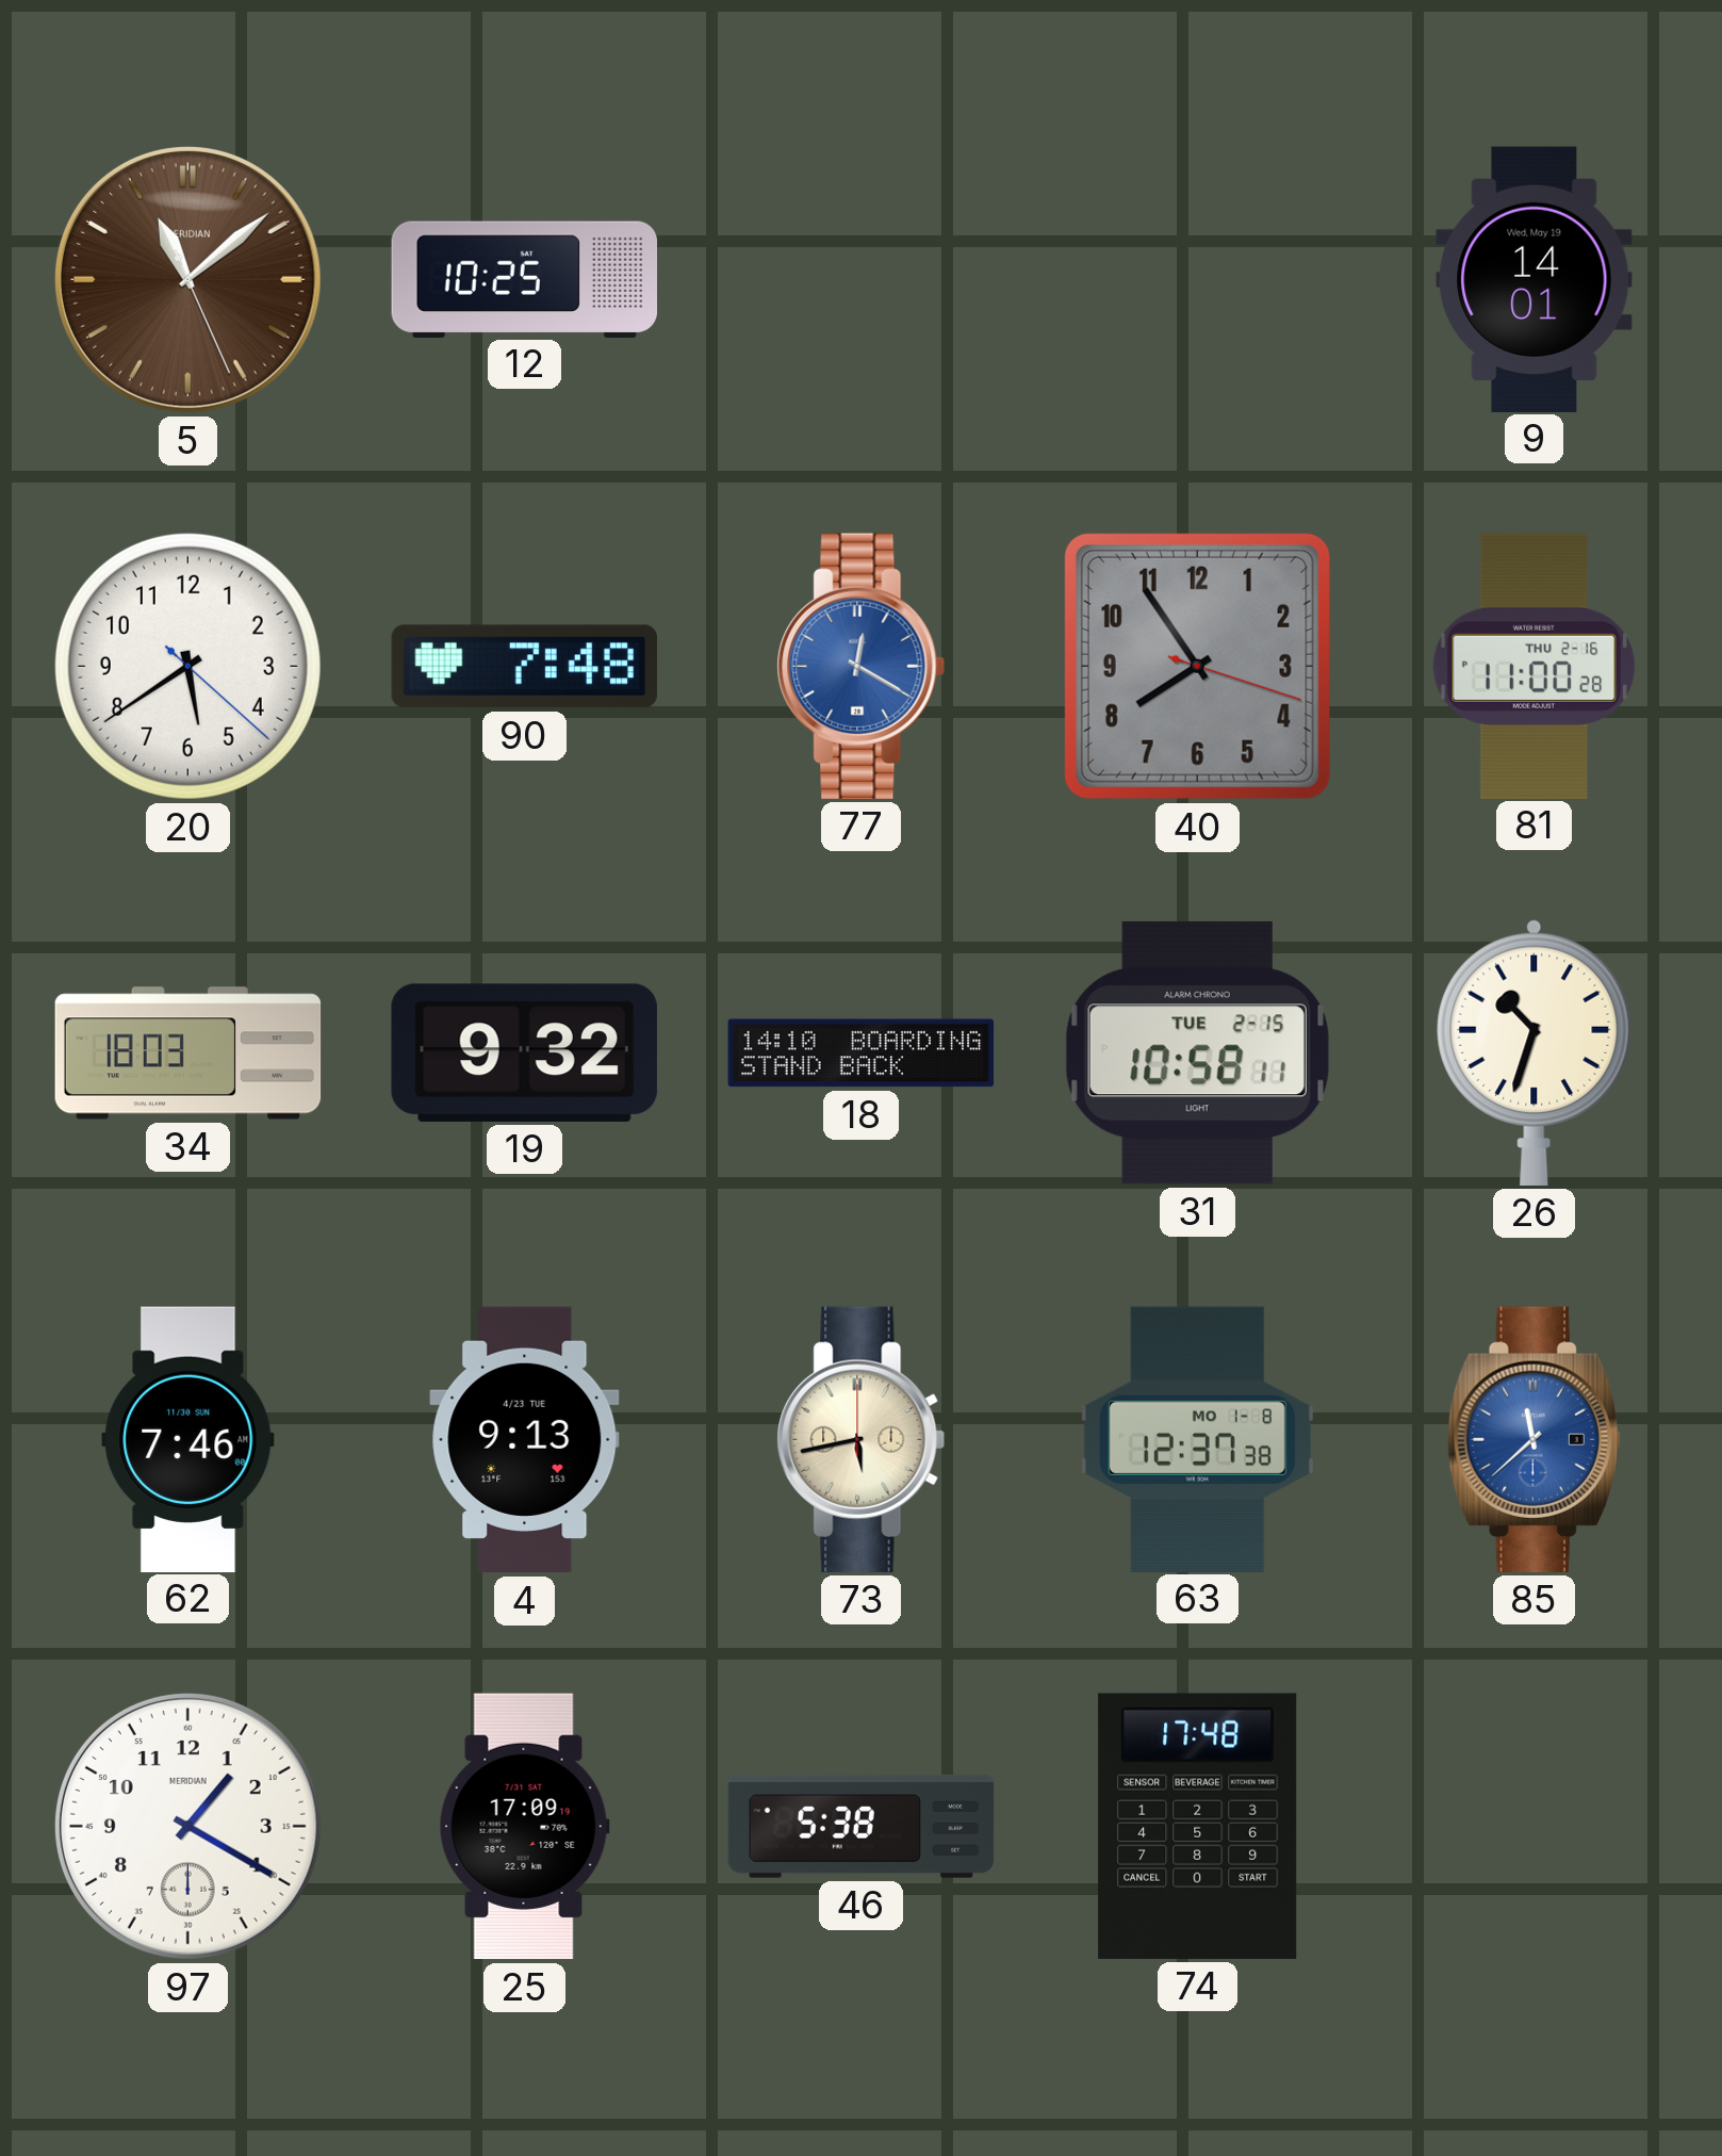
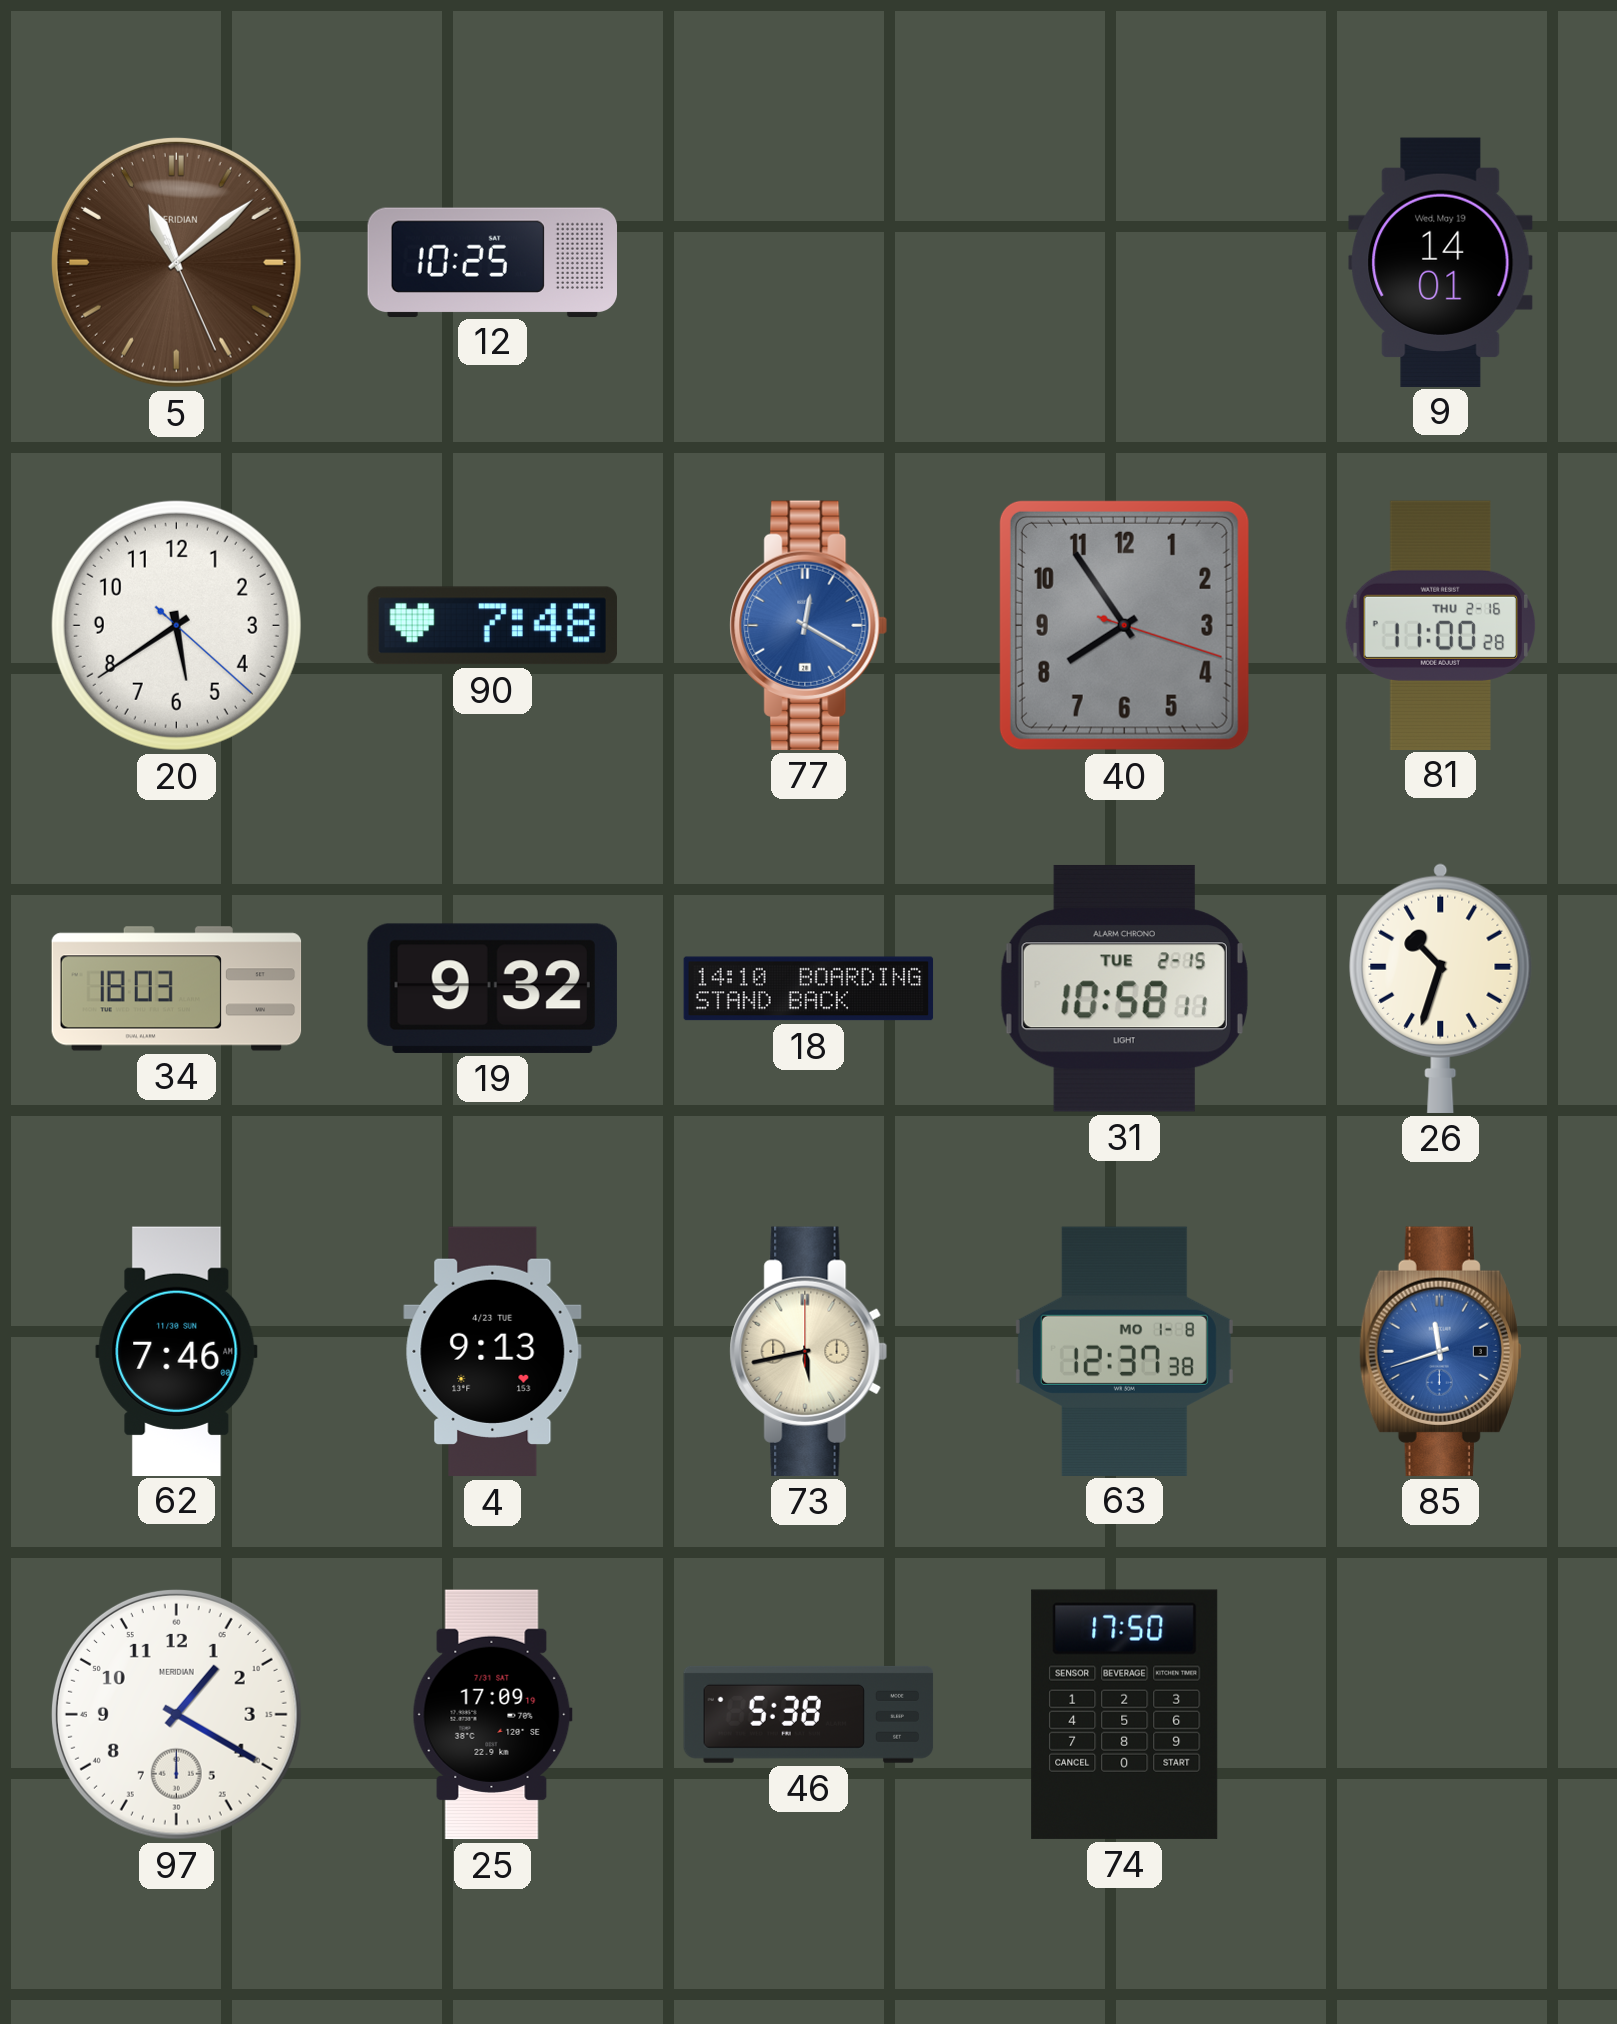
85: 11:38 -> 11:42 (1440, 1351)
74: 17:48 -> 17:50 (1125, 1714)
